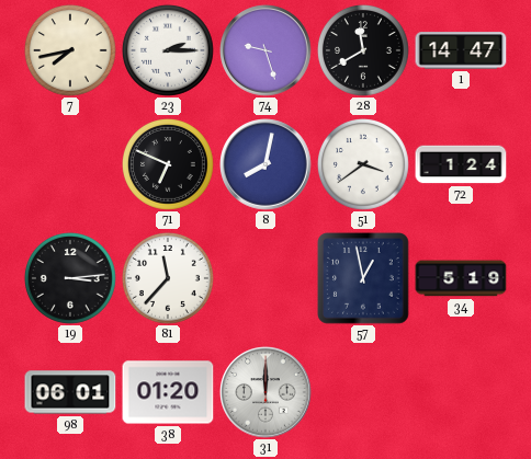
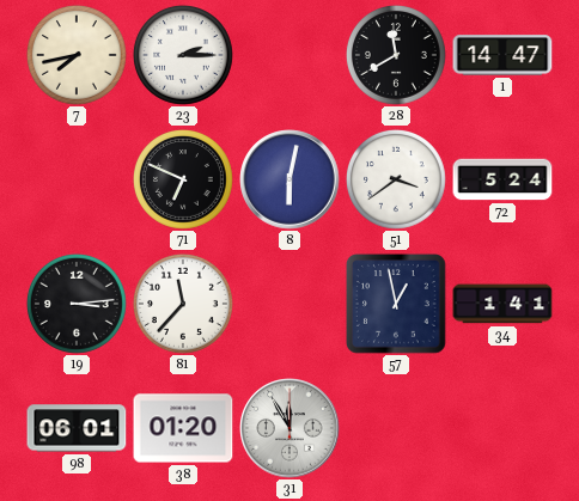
74: 9:27 -> none (265, 50)
8: 8:02 -> 6:02 (289, 179)
72: 1:24 -> 5:24 (502, 179)
34: 5:19 -> 1:41 (502, 304)
31: 12:00 -> 11:55 (289, 428)
